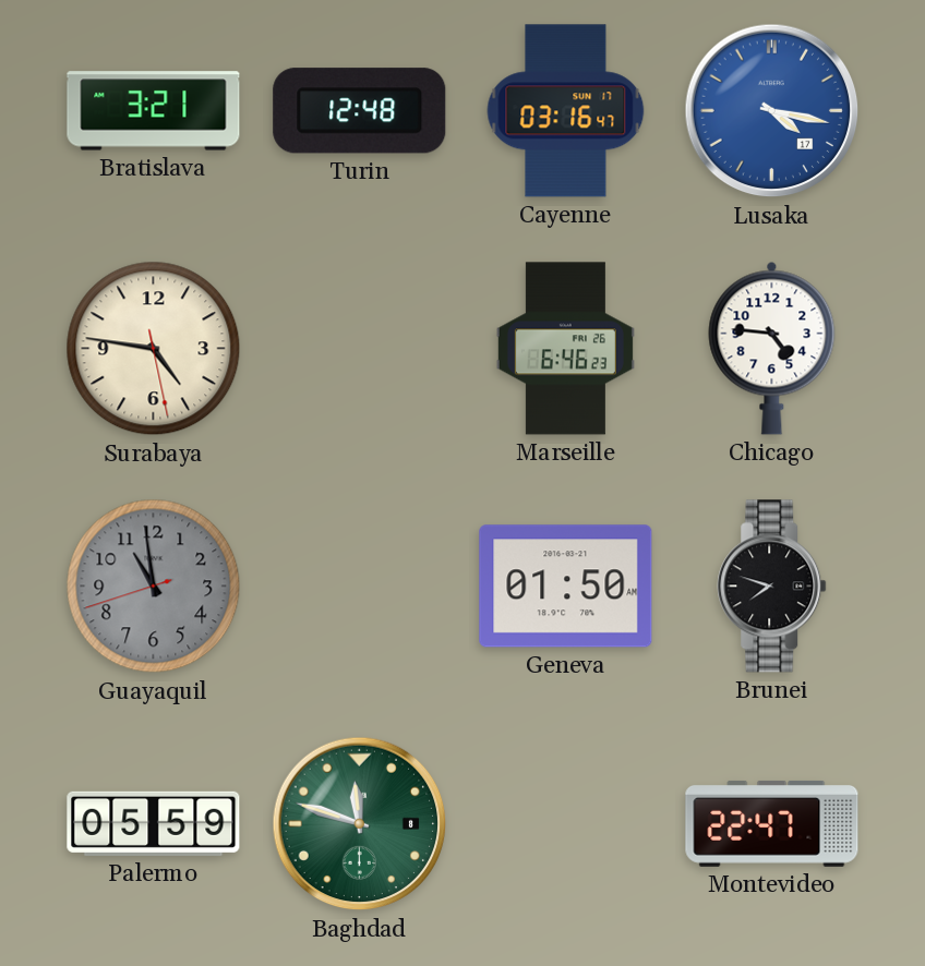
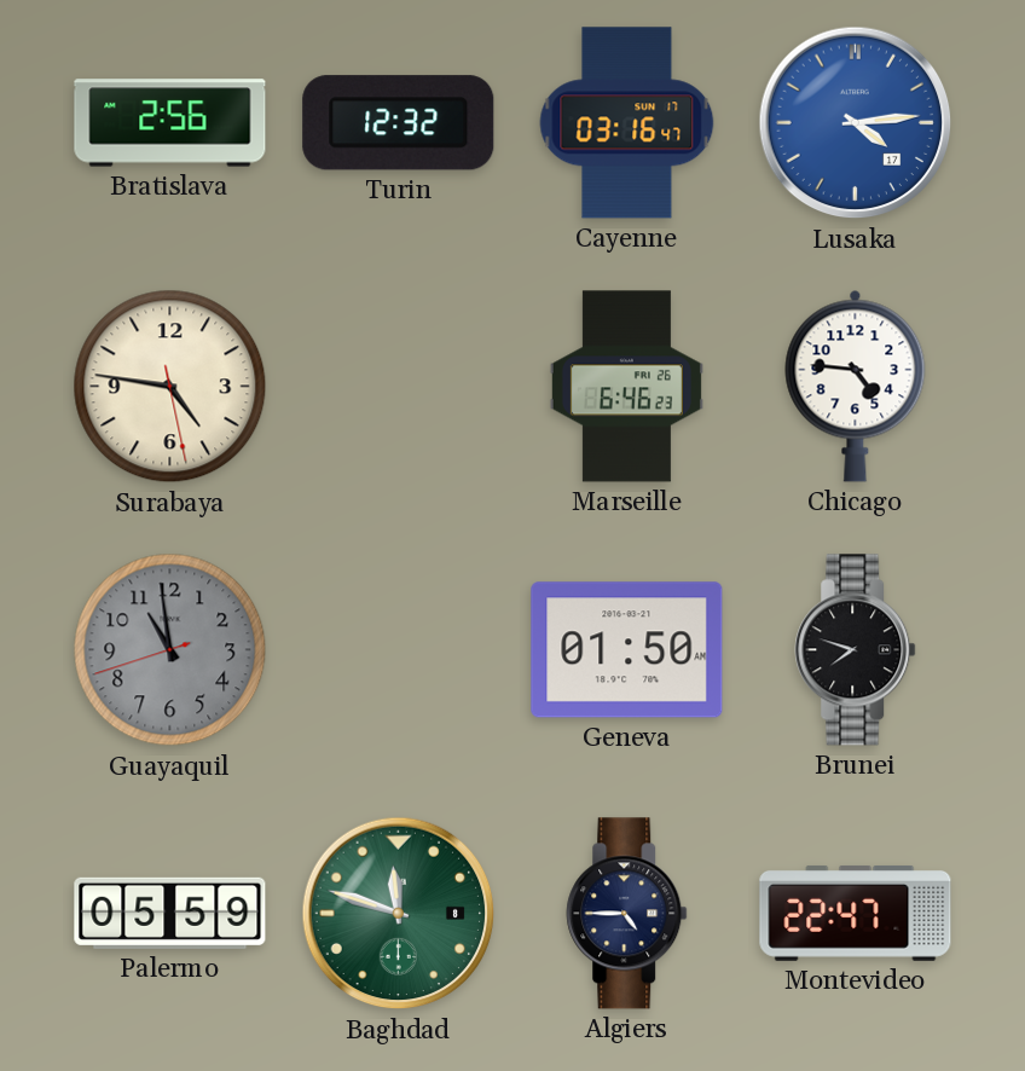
Bratislava: 3:21 -> 2:56 (170, 123)
Turin: 12:48 -> 12:32 (399, 123)
Lusaka: 4:17 -> 4:14 (856, 123)
Algiers: none -> 4:45 (627, 914)
